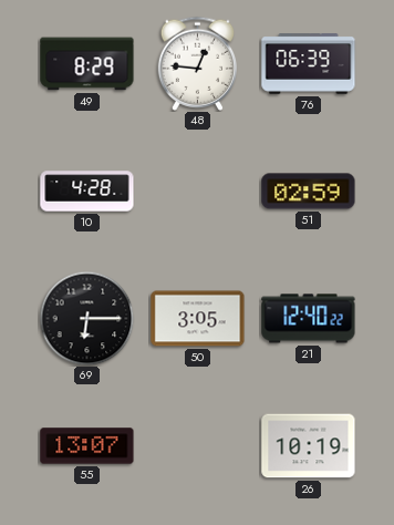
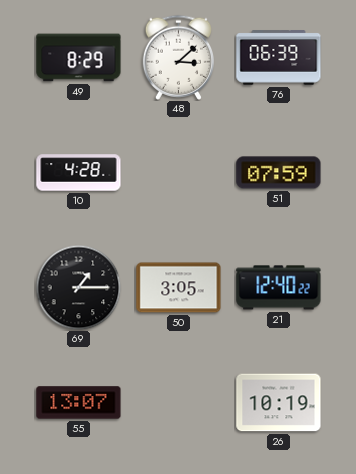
48: 12:46 -> 3:08 (178, 57)
51: 02:59 -> 07:59 (279, 173)
69: 6:15 -> 1:15 (78, 287)
